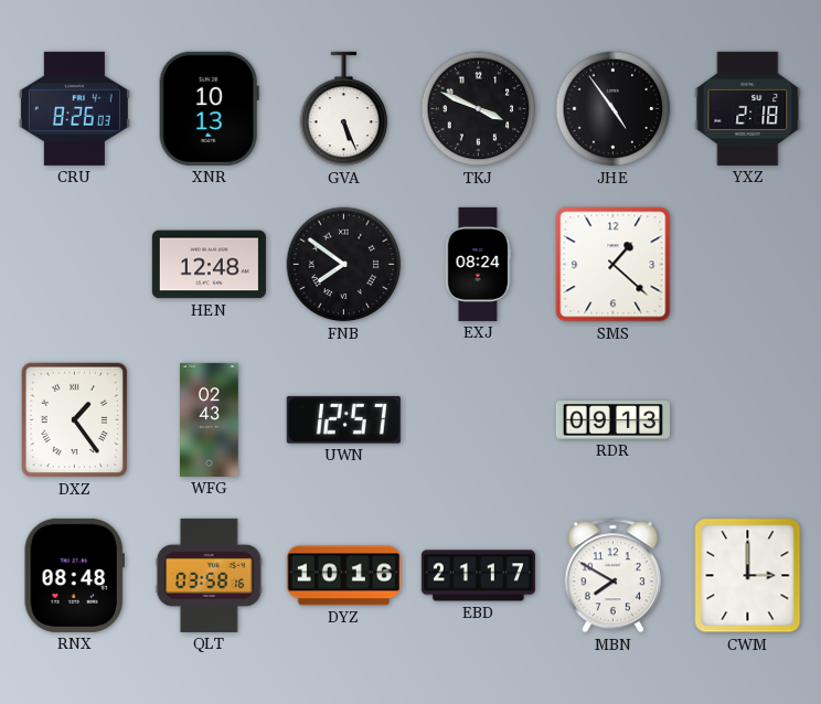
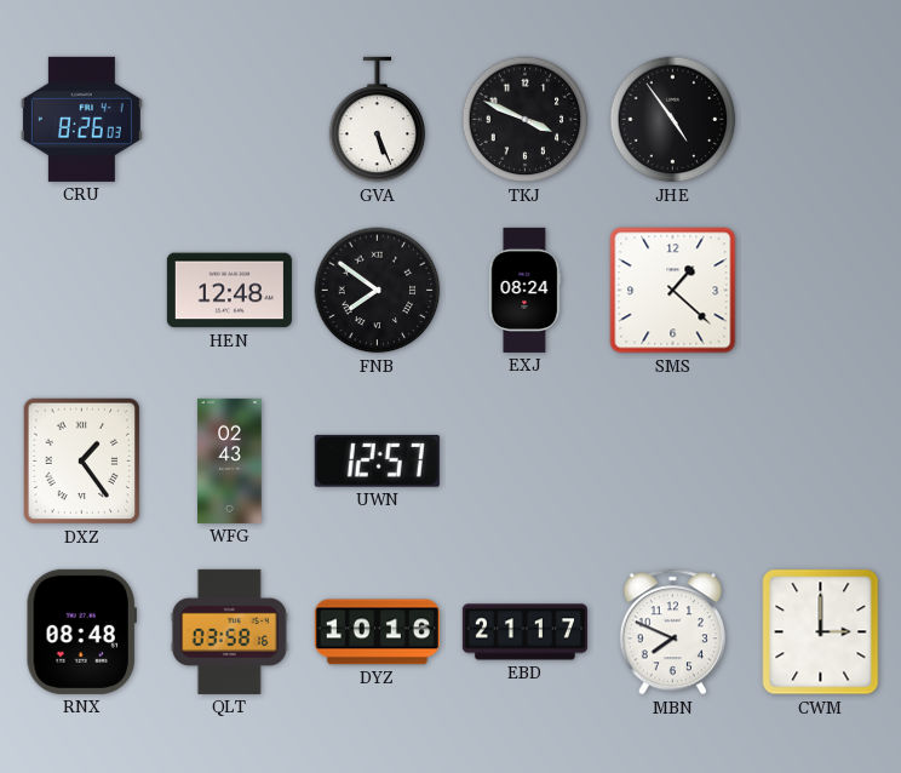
XNR: 10:13 -> none (209, 108)
YXZ: 2:18 -> none (748, 108)
RDR: 09:13 -> none (612, 420)
MBN: 7:50 -> 7:49 (672, 632)
